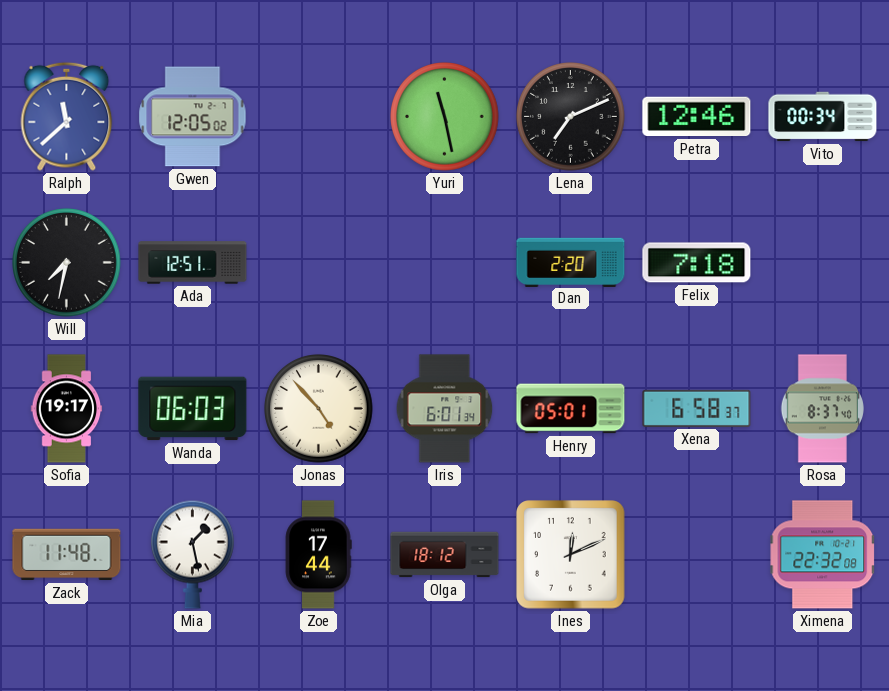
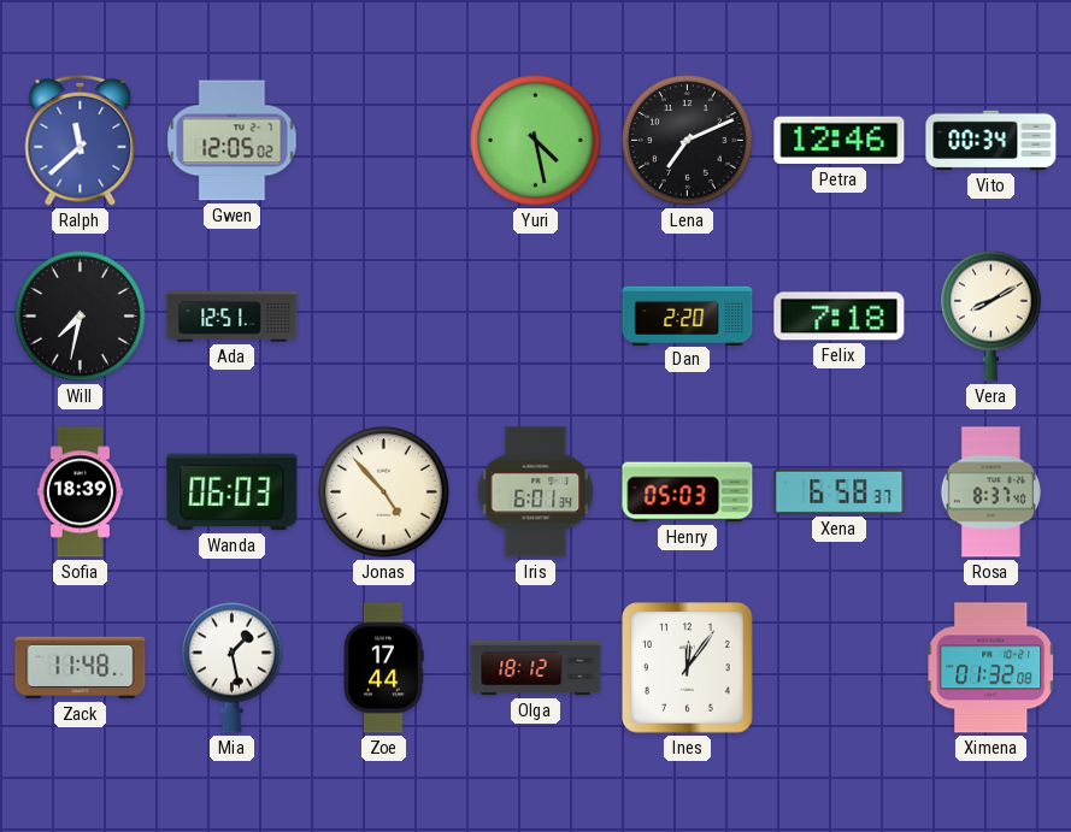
Yuri: 11:28 -> 4:28 (536, 141)
Vera: none -> 8:10 (991, 315)
Sofia: 19:17 -> 18:39 (81, 492)
Henry: 05:01 -> 05:03 (688, 492)
Ines: 12:11 -> 12:06 (688, 668)
Ximena: 22:32 -> 01:32 (991, 668)
